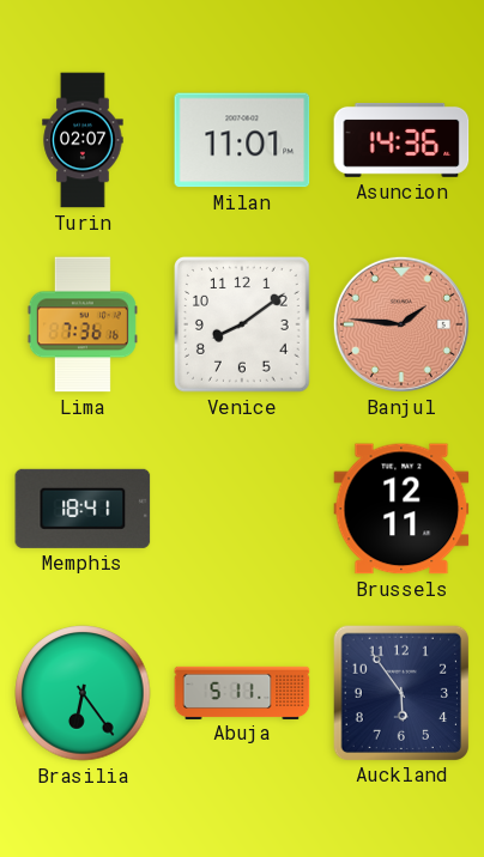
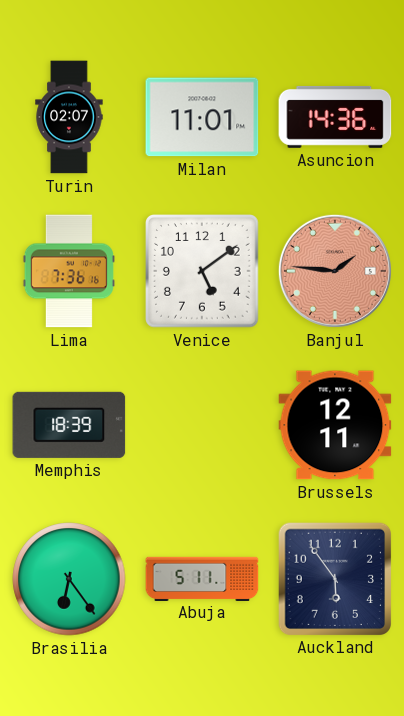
Venice: 8:09 -> 5:09 (203, 272)
Memphis: 18:41 -> 18:39 (69, 425)
